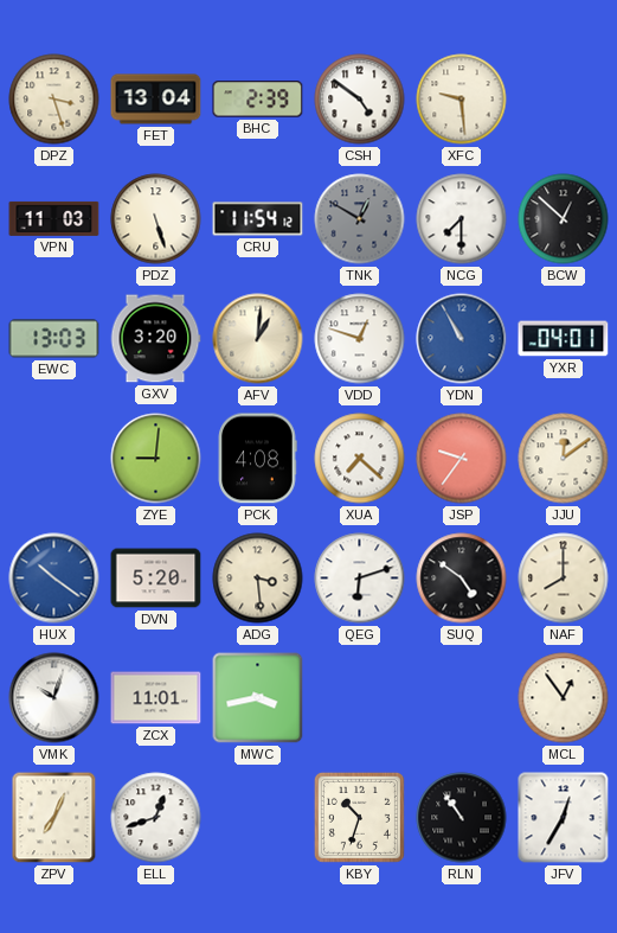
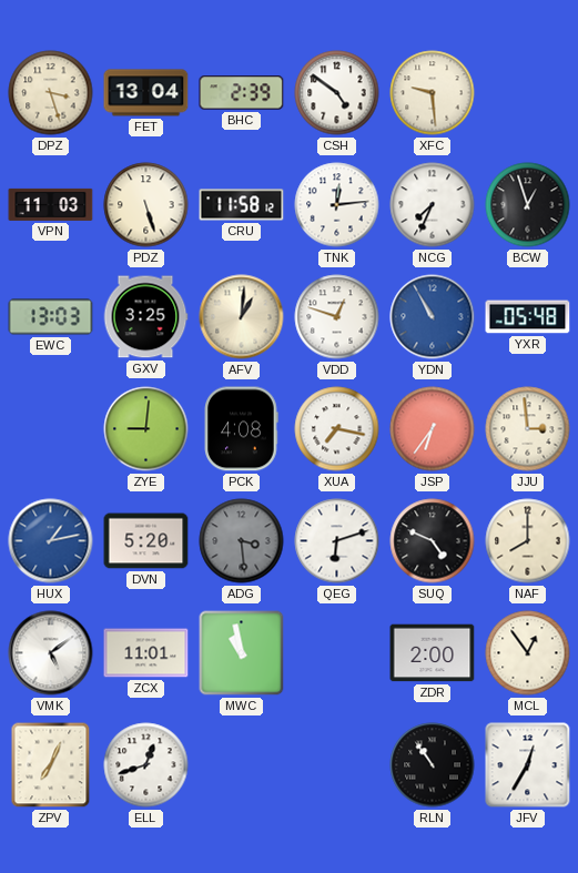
CRU: 11:54 -> 11:58 (242, 205)
TNK: 12:50 -> 12:14 (337, 205)
TNK dial: grey -> white (337, 205)
NCG: 7:30 -> 7:34 (433, 205)
BCW: 12:52 -> 12:57 (528, 205)
GXV: 3:20 -> 3:25 (145, 317)
YXR: 04:01 -> 05:48 (528, 317)
XUA: 7:22 -> 7:17 (337, 429)
JSP: 9:36 -> 6:36 (433, 429)
JJU: 12:09 -> 2:59 (528, 429)
HUX: 10:21 -> 1:13 (51, 541)
ADG dial: cream -> grey (242, 541)
SUQ: 4:51 -> 4:49 (433, 541)
VMK: 10:03 -> 5:09 (51, 653)
MWC: 3:43 -> 10:58 (242, 653)
ZDR: none -> 2:00 (433, 653)
KBY: 10:33 -> none (359, 817)
